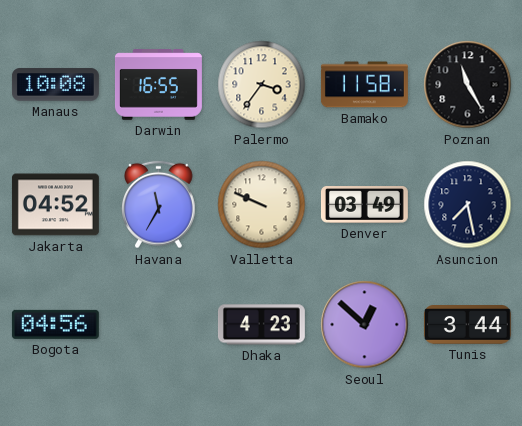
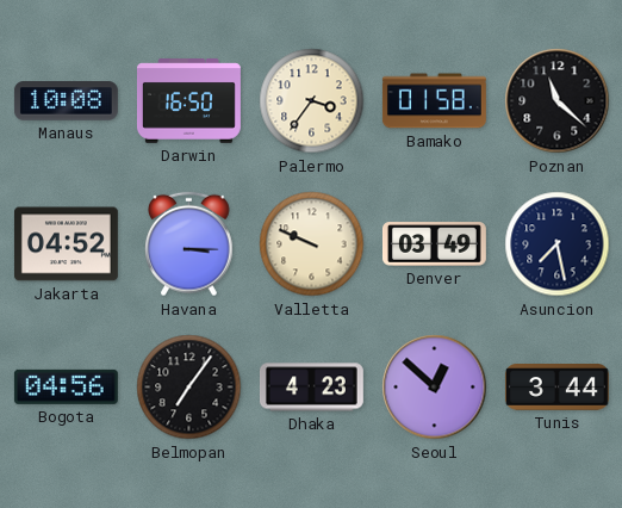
Darwin: 16:55 -> 16:50 (188, 101)
Bamako: 11:58 -> 01:58 (434, 101)
Poznan: 11:25 -> 11:22 (558, 101)
Havana: 11:35 -> 3:15 (189, 244)
Belmopan: none -> 7:06 (189, 388)
